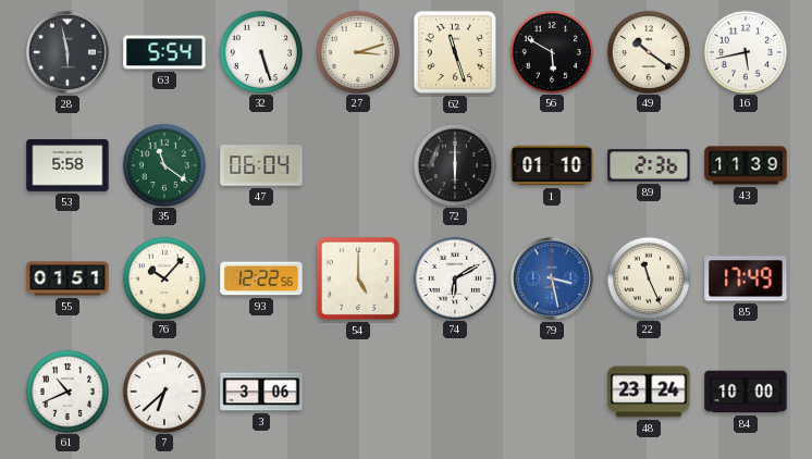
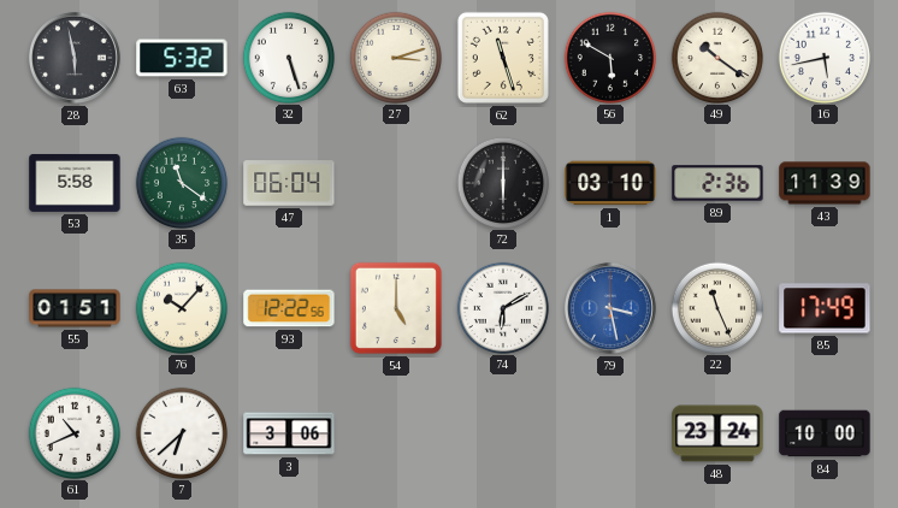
63: 5:54 -> 5:32 (182, 58)
1: 01:10 -> 03:10 (610, 183)
